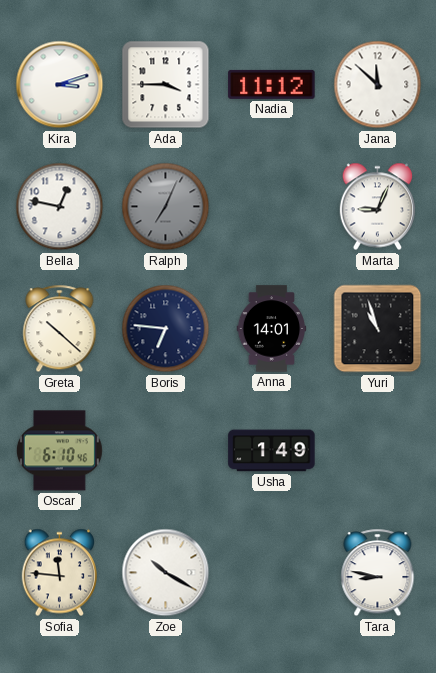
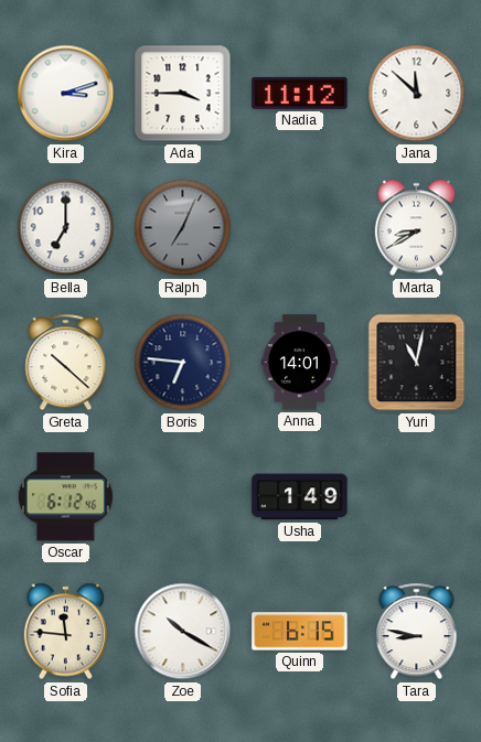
Bella: 12:47 -> 7:00 (66, 228)
Marta: 9:04 -> 8:40 (416, 228)
Yuri: 10:57 -> 11:02 (417, 363)
Oscar: 6:10 -> 6:12 (65, 497)
Quinn: none -> 6:15 (300, 632)
